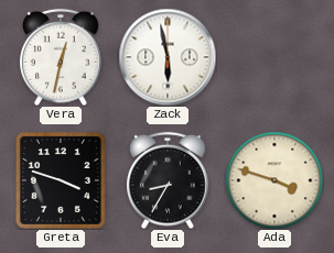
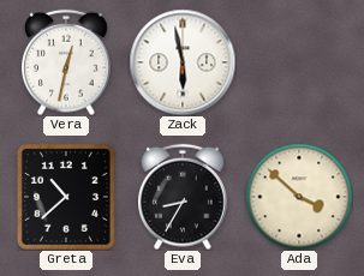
Greta: 3:48 -> 10:38 (66, 197)
Ada: 3:48 -> 3:52 (299, 197)
